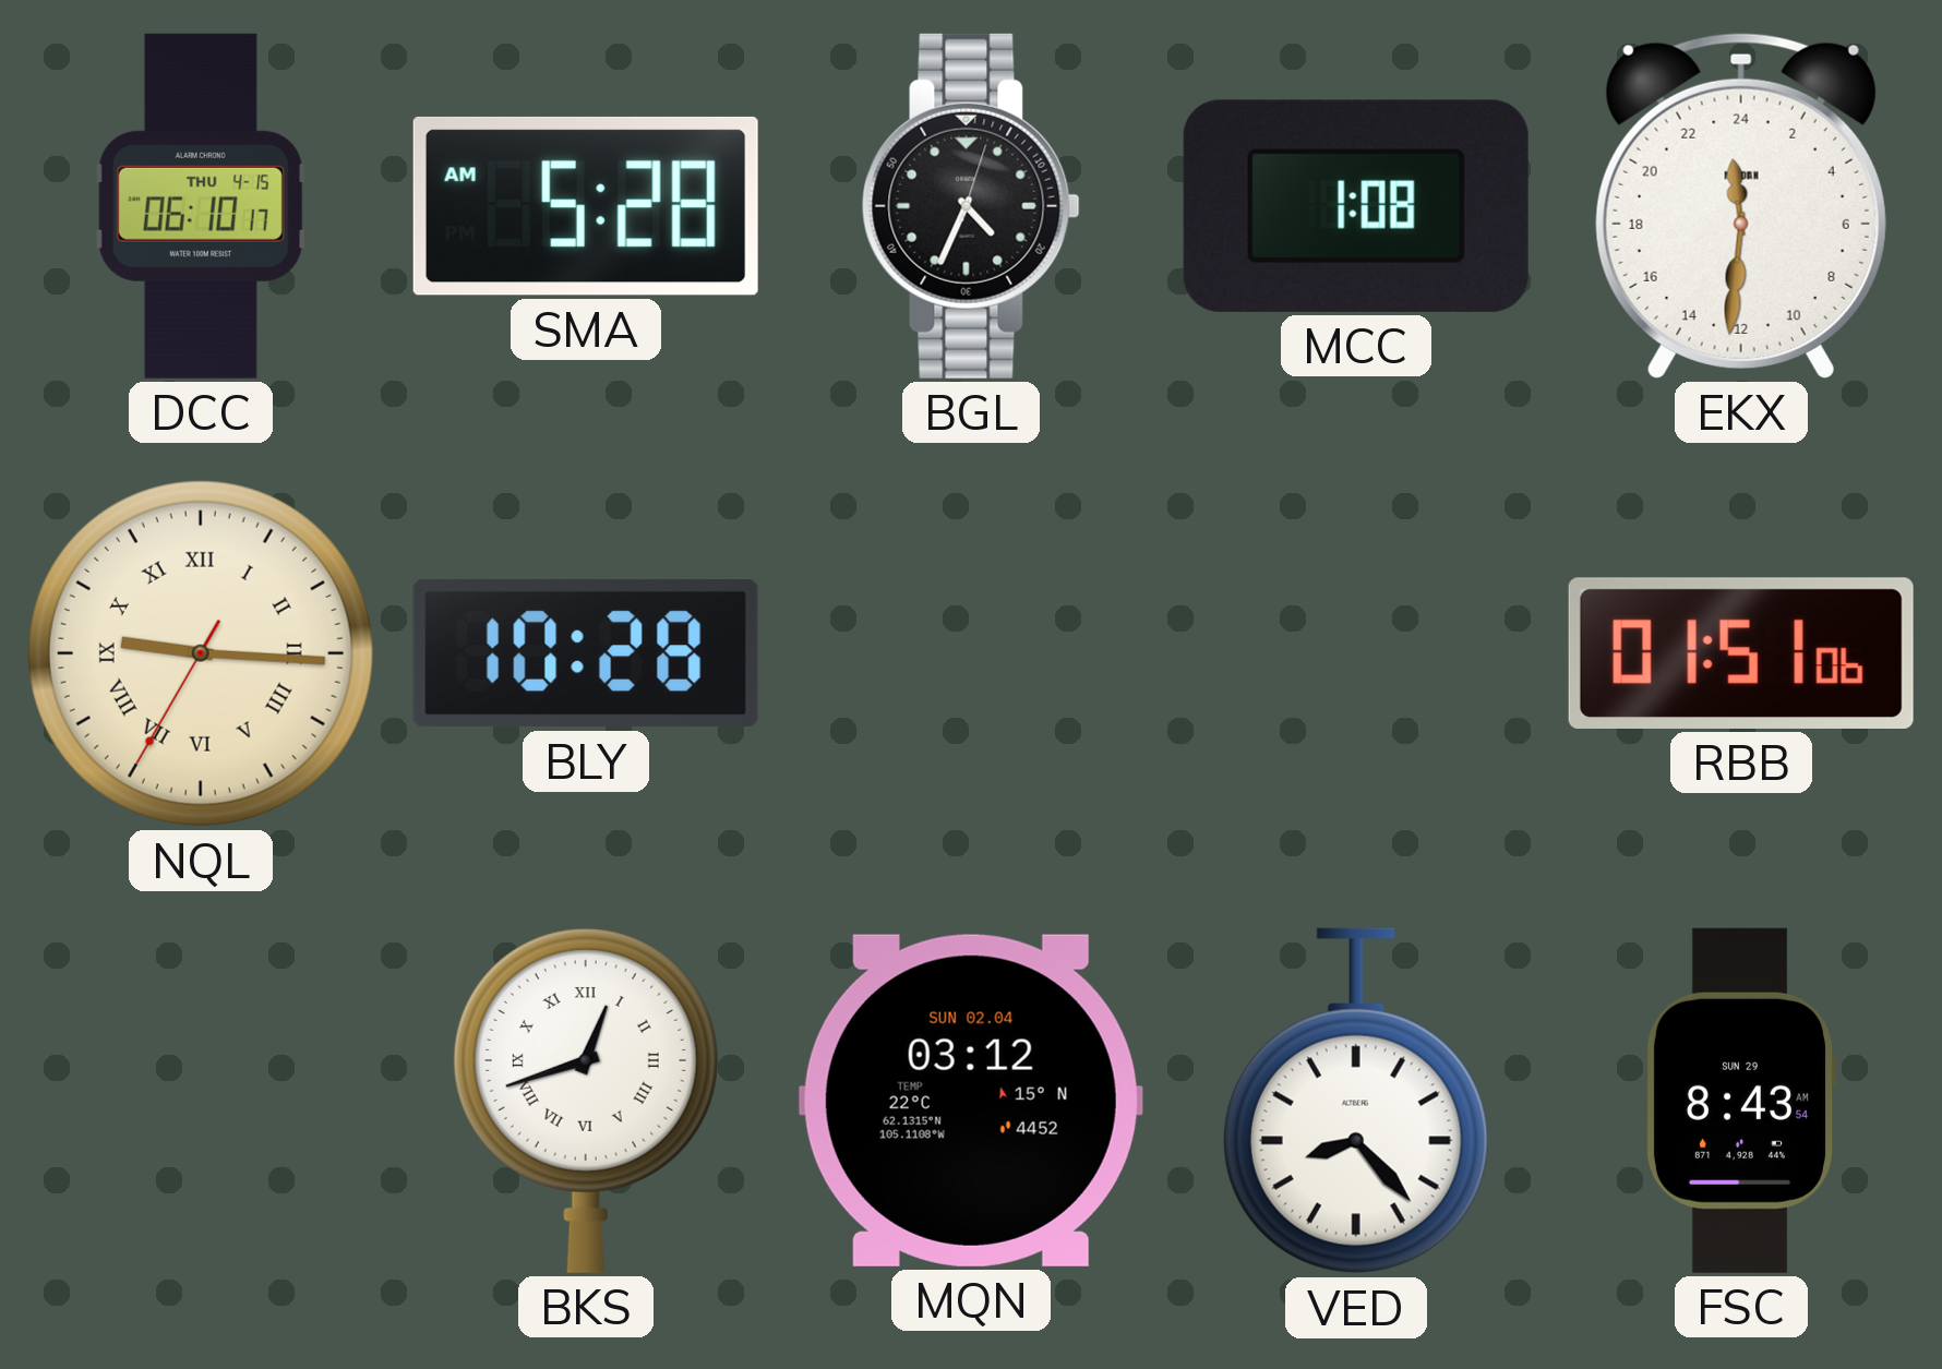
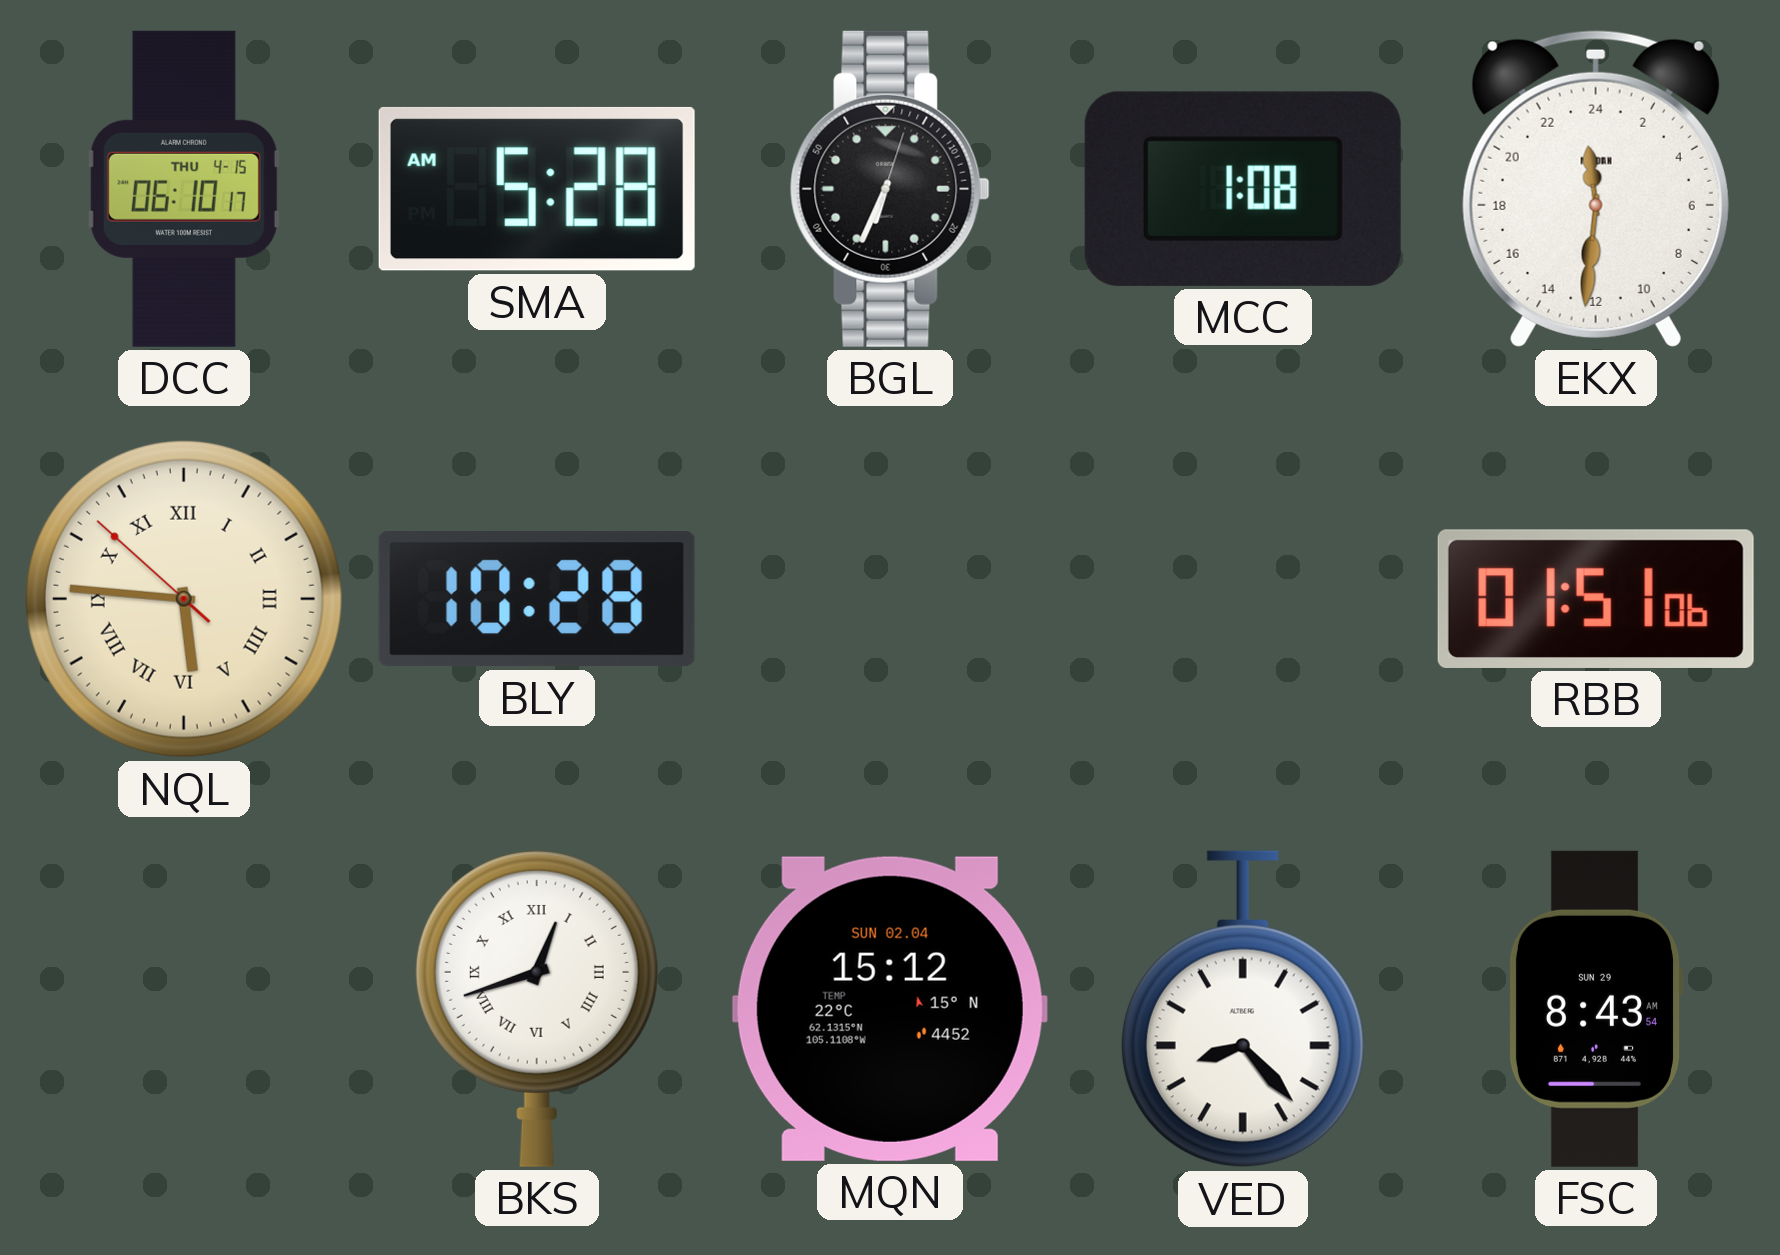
BGL: 4:34 -> 6:34 (890, 189)
NQL: 9:15 -> 5:45 (184, 599)
MQN: 03:12 -> 15:12 (890, 1009)
